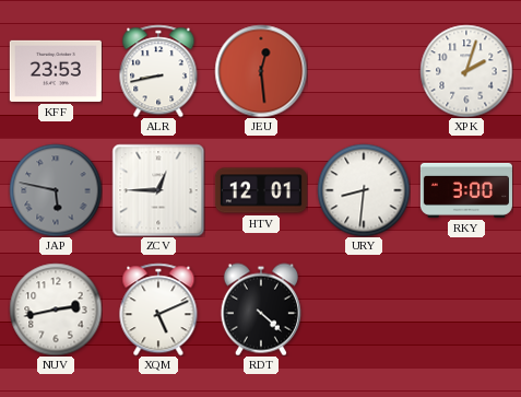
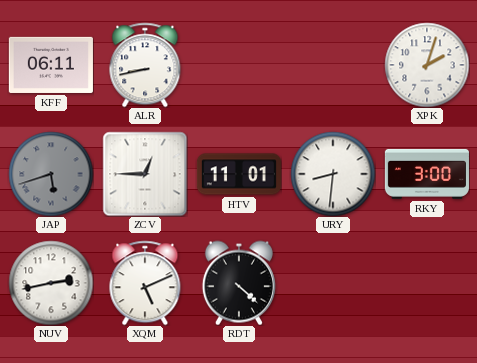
KFF: 23:53 -> 06:11 (51, 65)
JEU: 12:29 -> none (261, 71)
JAP: 5:47 -> 5:42 (51, 174)
HTV: 12:01 -> 11:01 (239, 174)
